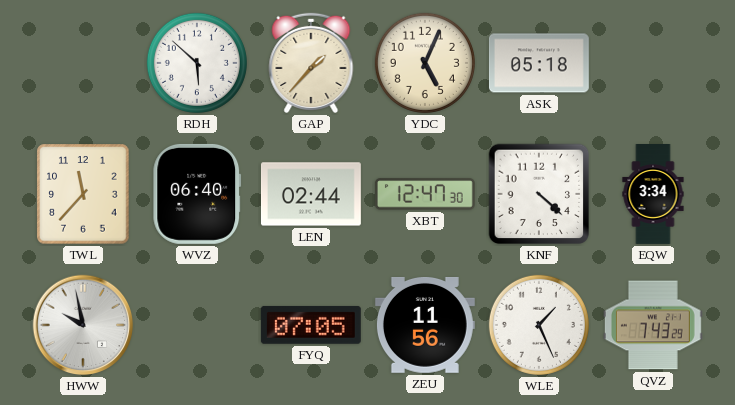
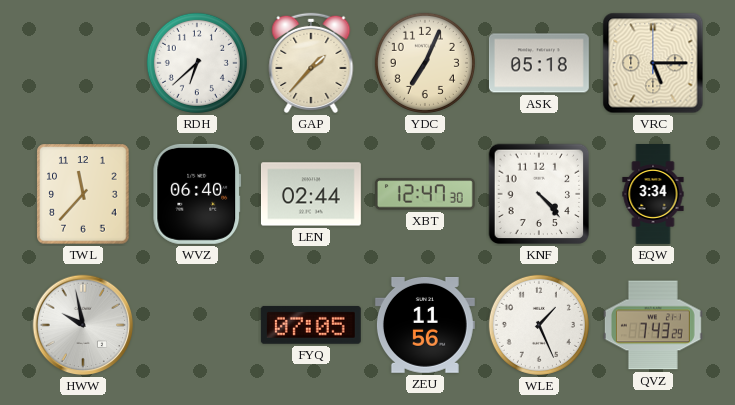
RDH: 5:52 -> 6:38 (197, 63)
YDC: 5:04 -> 7:04 (425, 63)
VRC: none -> 5:15 (653, 63)
KNF: 4:22 -> 4:23 (539, 194)
